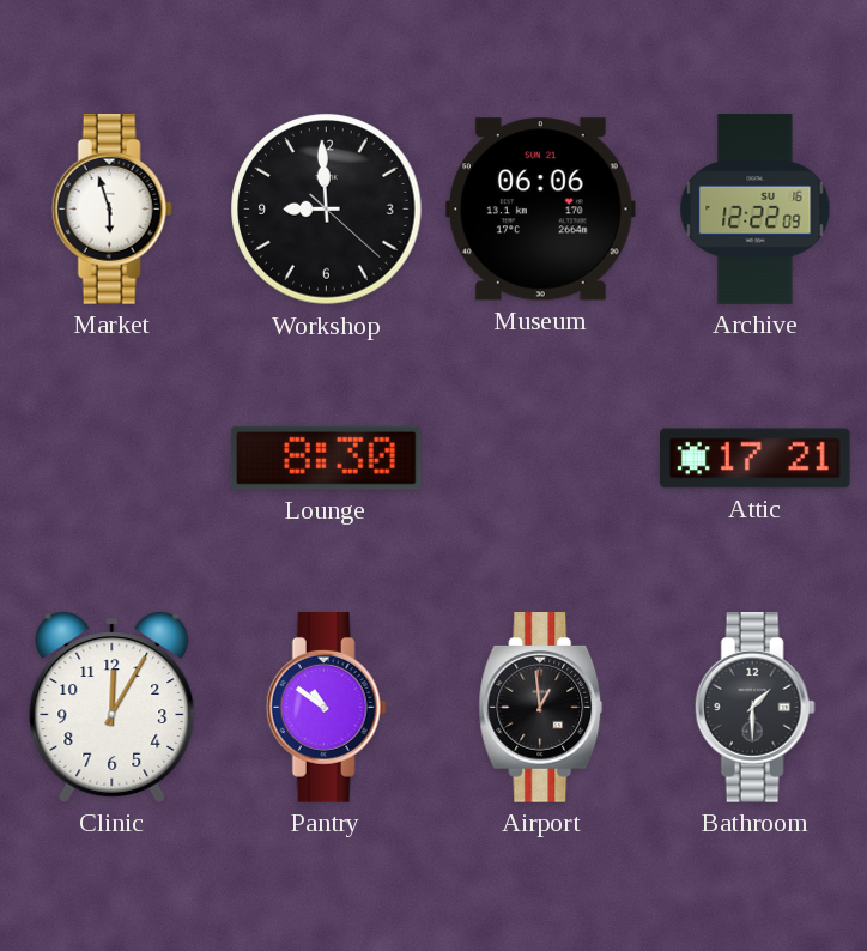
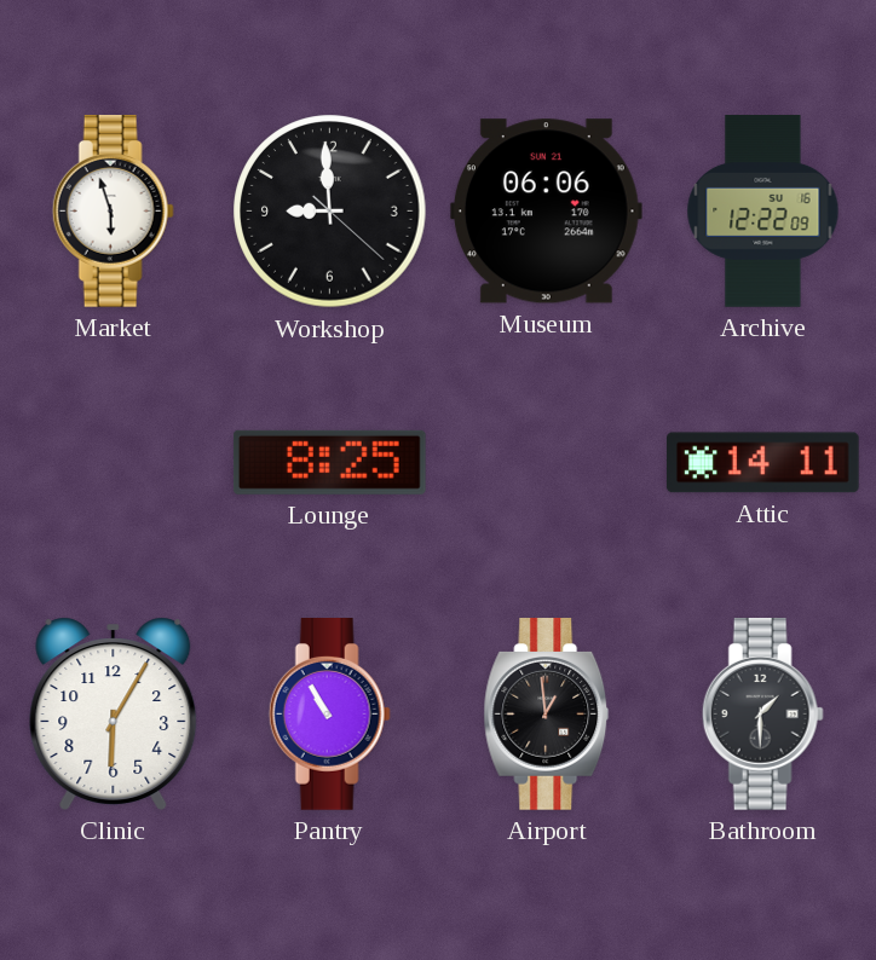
Lounge: 8:30 -> 8:25 (329, 462)
Attic: 17:21 -> 14:11 (762, 463)
Clinic: 12:05 -> 6:05 (114, 713)
Pantry: 10:51 -> 10:55 (329, 715)
